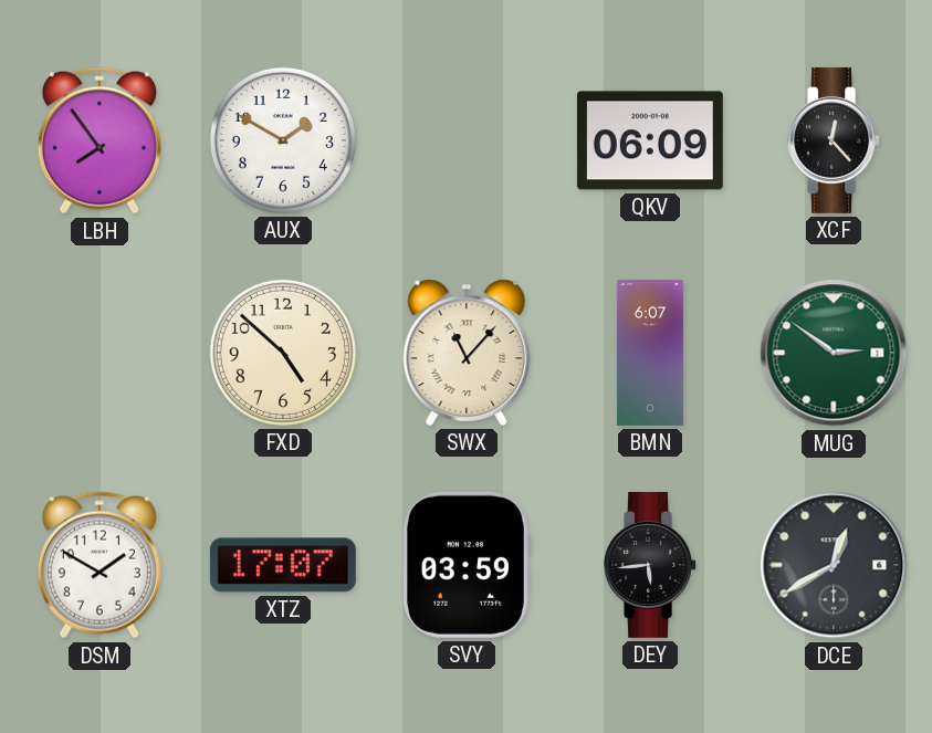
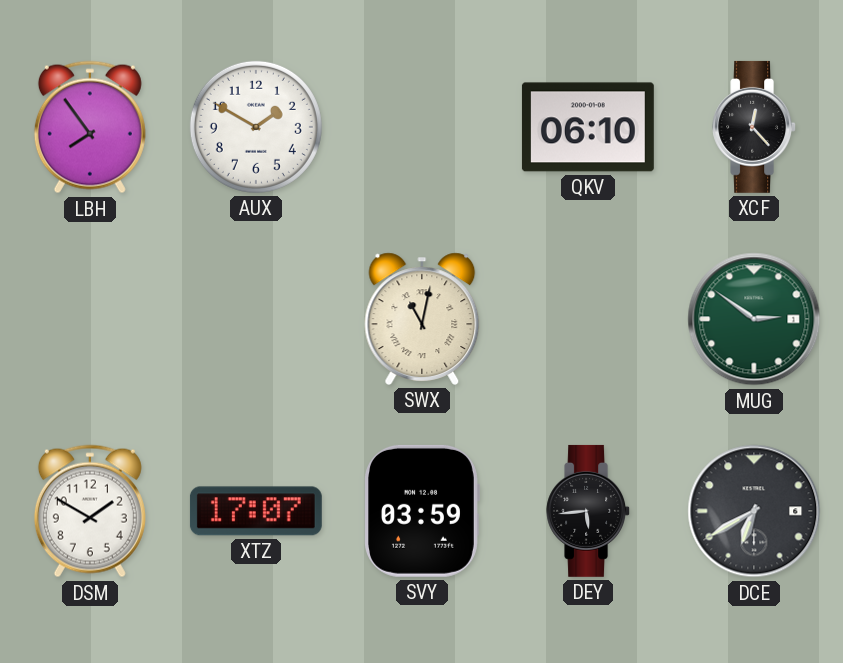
QKV: 06:09 -> 06:10 (588, 127)
FXD: 4:52 -> none (283, 353)
SWX: 11:07 -> 11:02 (422, 319)
BMN: 6:07 -> none (650, 353)
DCE: 12:40 -> 6:40 (754, 511)
